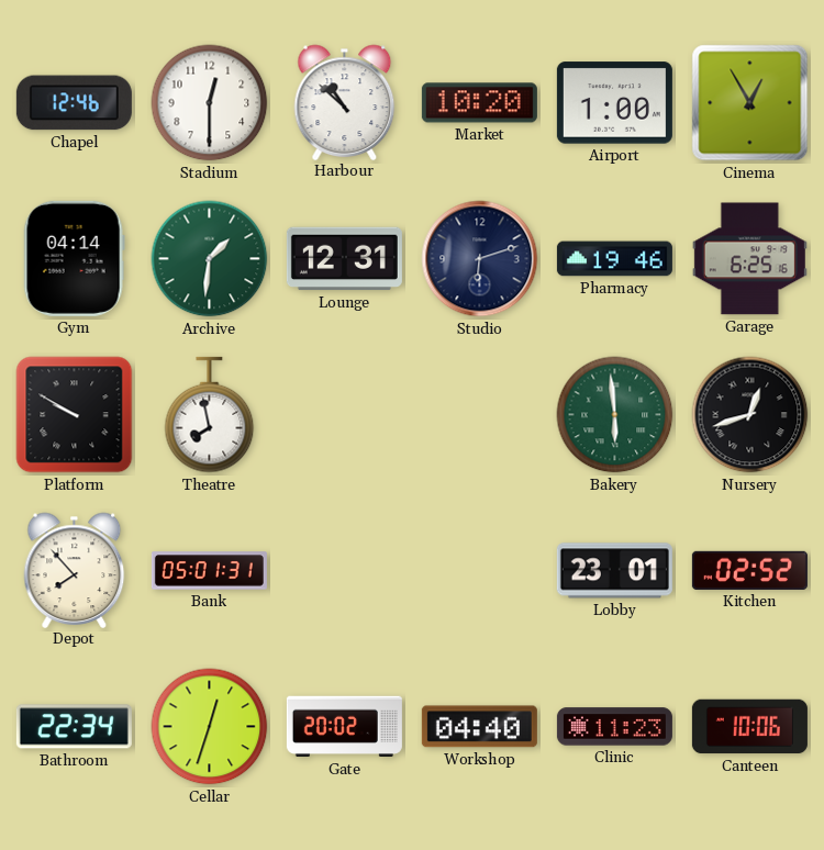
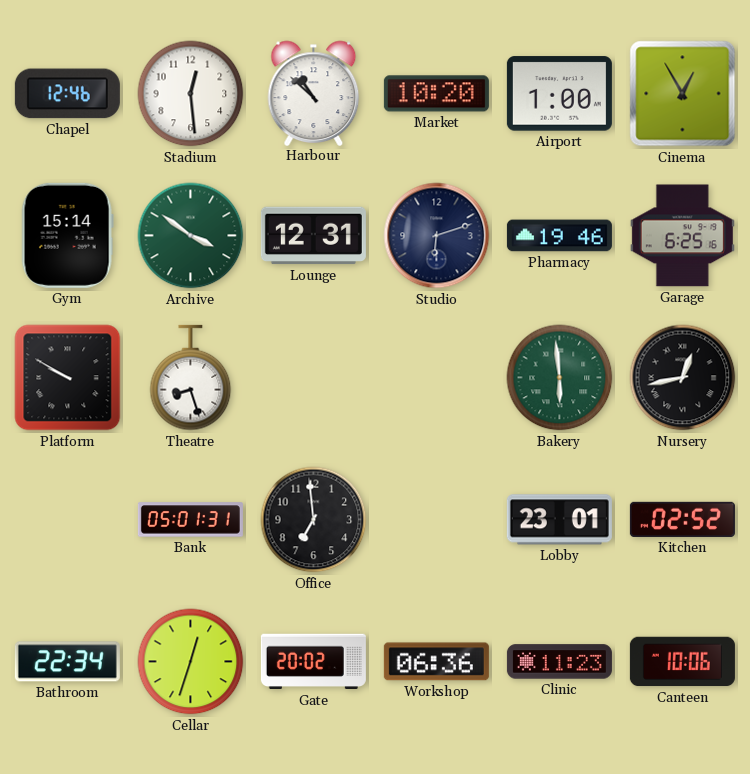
Stadium: 12:30 -> 12:29 (191, 94)
Gym: 04:14 -> 15:14 (67, 235)
Archive: 1:31 -> 3:51 (191, 236)
Theatre: 7:58 -> 8:27 (191, 378)
Nursery: 12:42 -> 12:43 (683, 378)
Depot: 7:53 -> none (75, 570)
Office: none -> 6:59 (314, 520)
Workshop: 04:40 -> 06:36 (436, 662)
